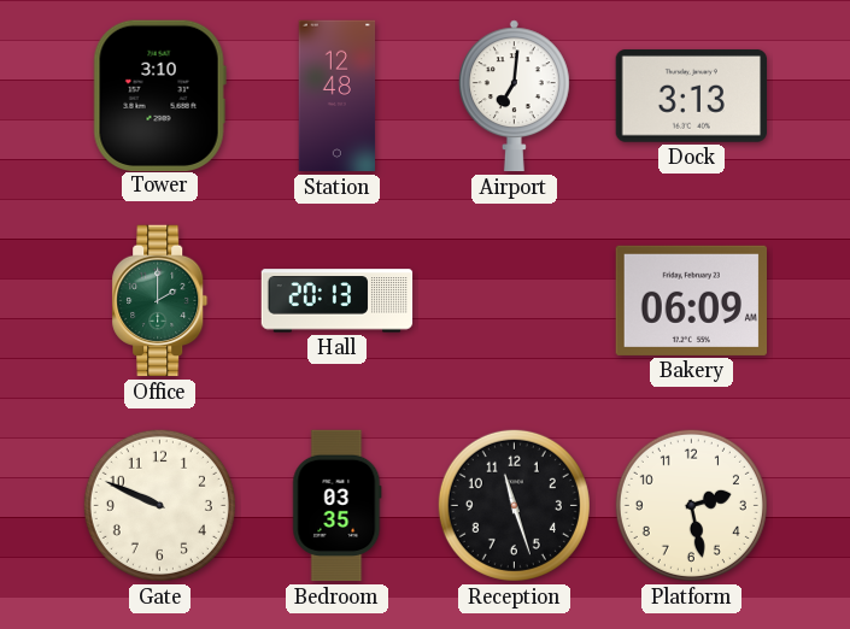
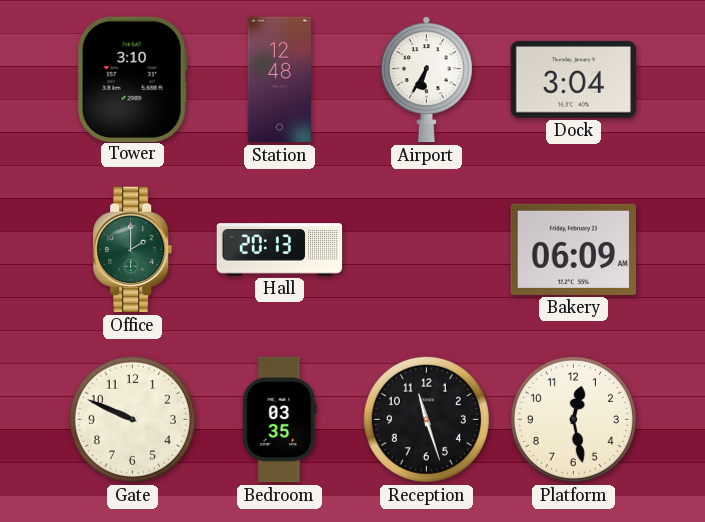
Airport: 7:01 -> 6:35 (426, 80)
Dock: 3:13 -> 3:04 (573, 79)
Platform: 2:28 -> 12:28 (573, 419)
